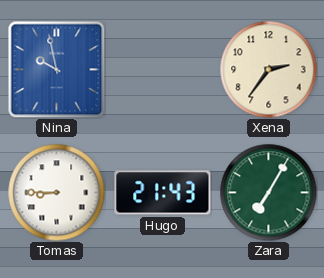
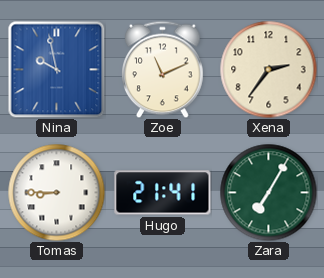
Zoe: none -> 11:11 (163, 69)
Hugo: 21:43 -> 21:41 (163, 193)
